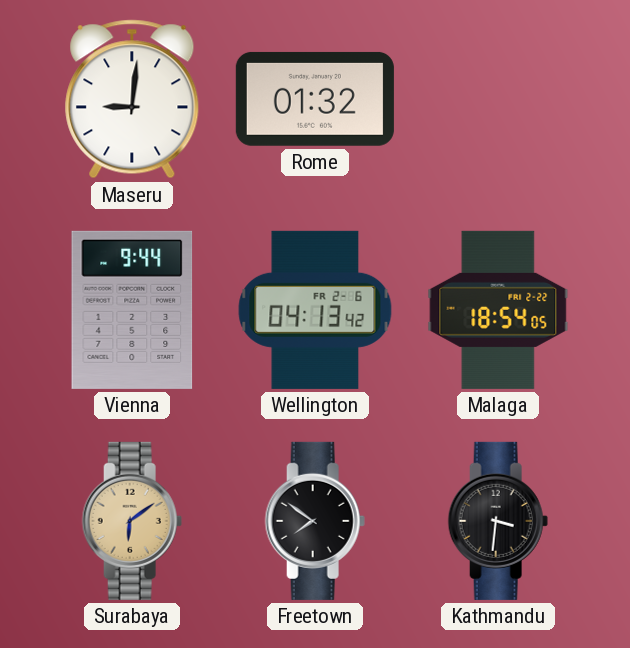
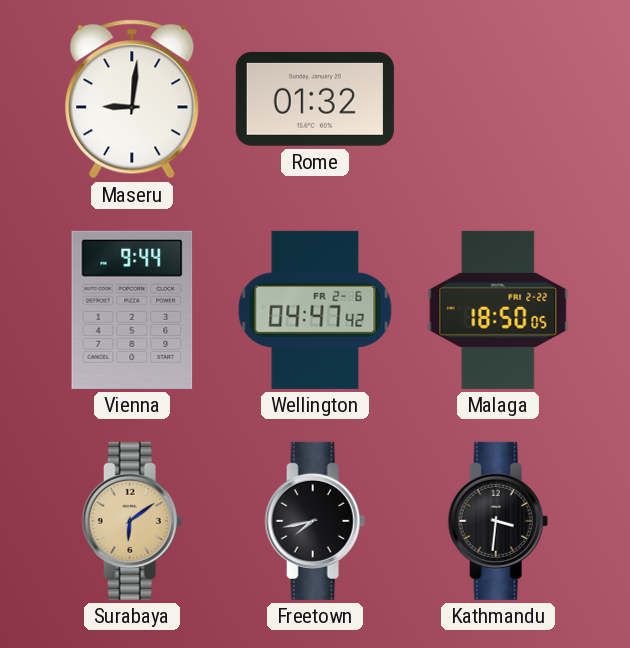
Wellington: 04:13 -> 04:47 (315, 310)
Malaga: 18:54 -> 18:50 (498, 310)
Freetown: 7:51 -> 7:43 (315, 521)
